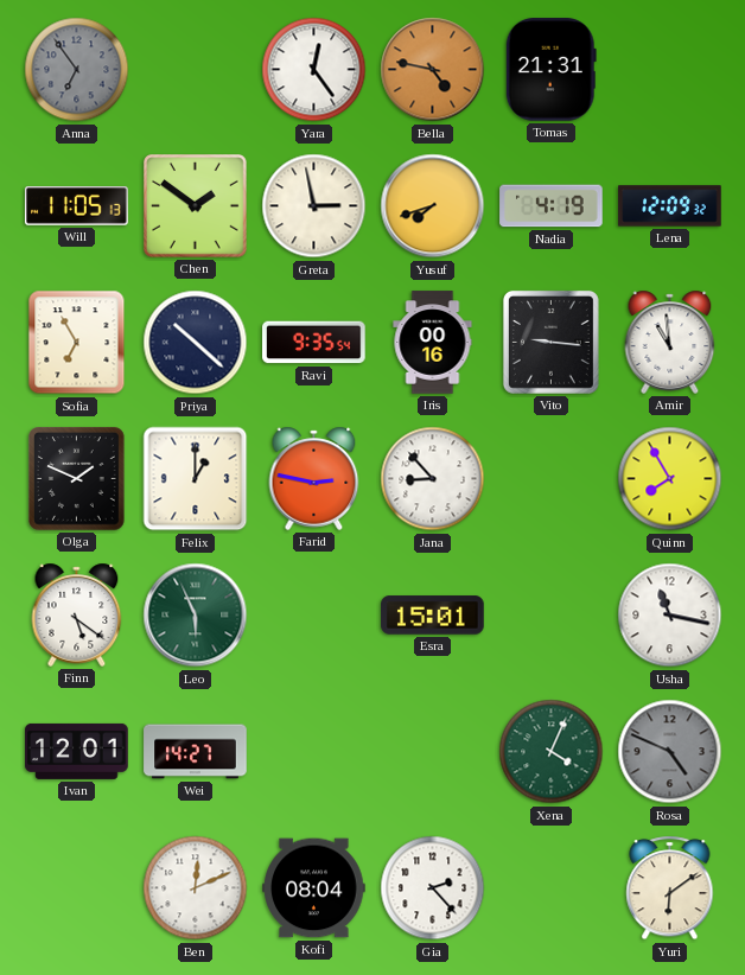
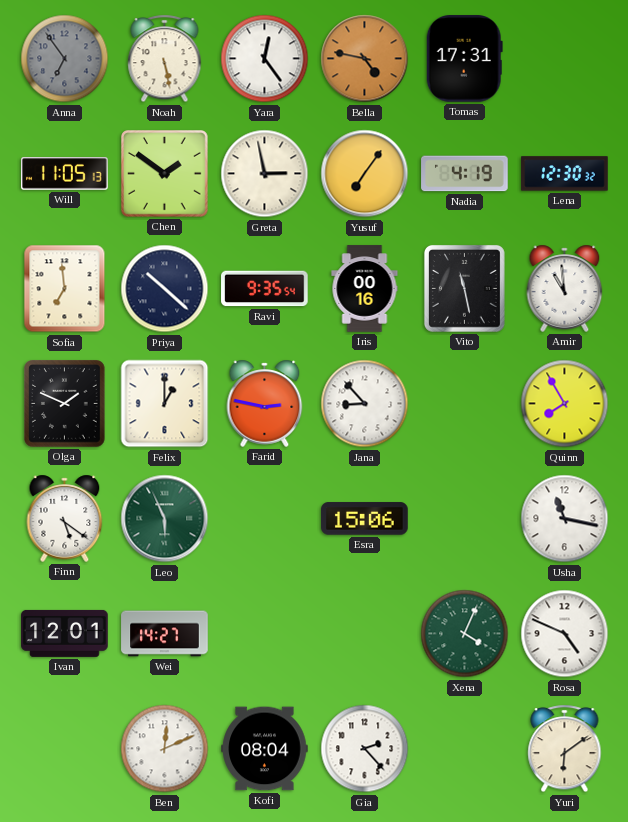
Noah: none -> 5:28 (165, 59)
Tomas: 21:31 -> 17:31 (464, 59)
Yusuf: 7:42 -> 7:06 (365, 174)
Lena: 12:09 -> 12:30 (565, 174)
Sofia: 6:55 -> 6:59 (65, 289)
Vito: 9:16 -> 11:28 (464, 288)
Esra: 15:01 -> 15:06 (365, 519)
Rosa dial: grey -> white (565, 634)
